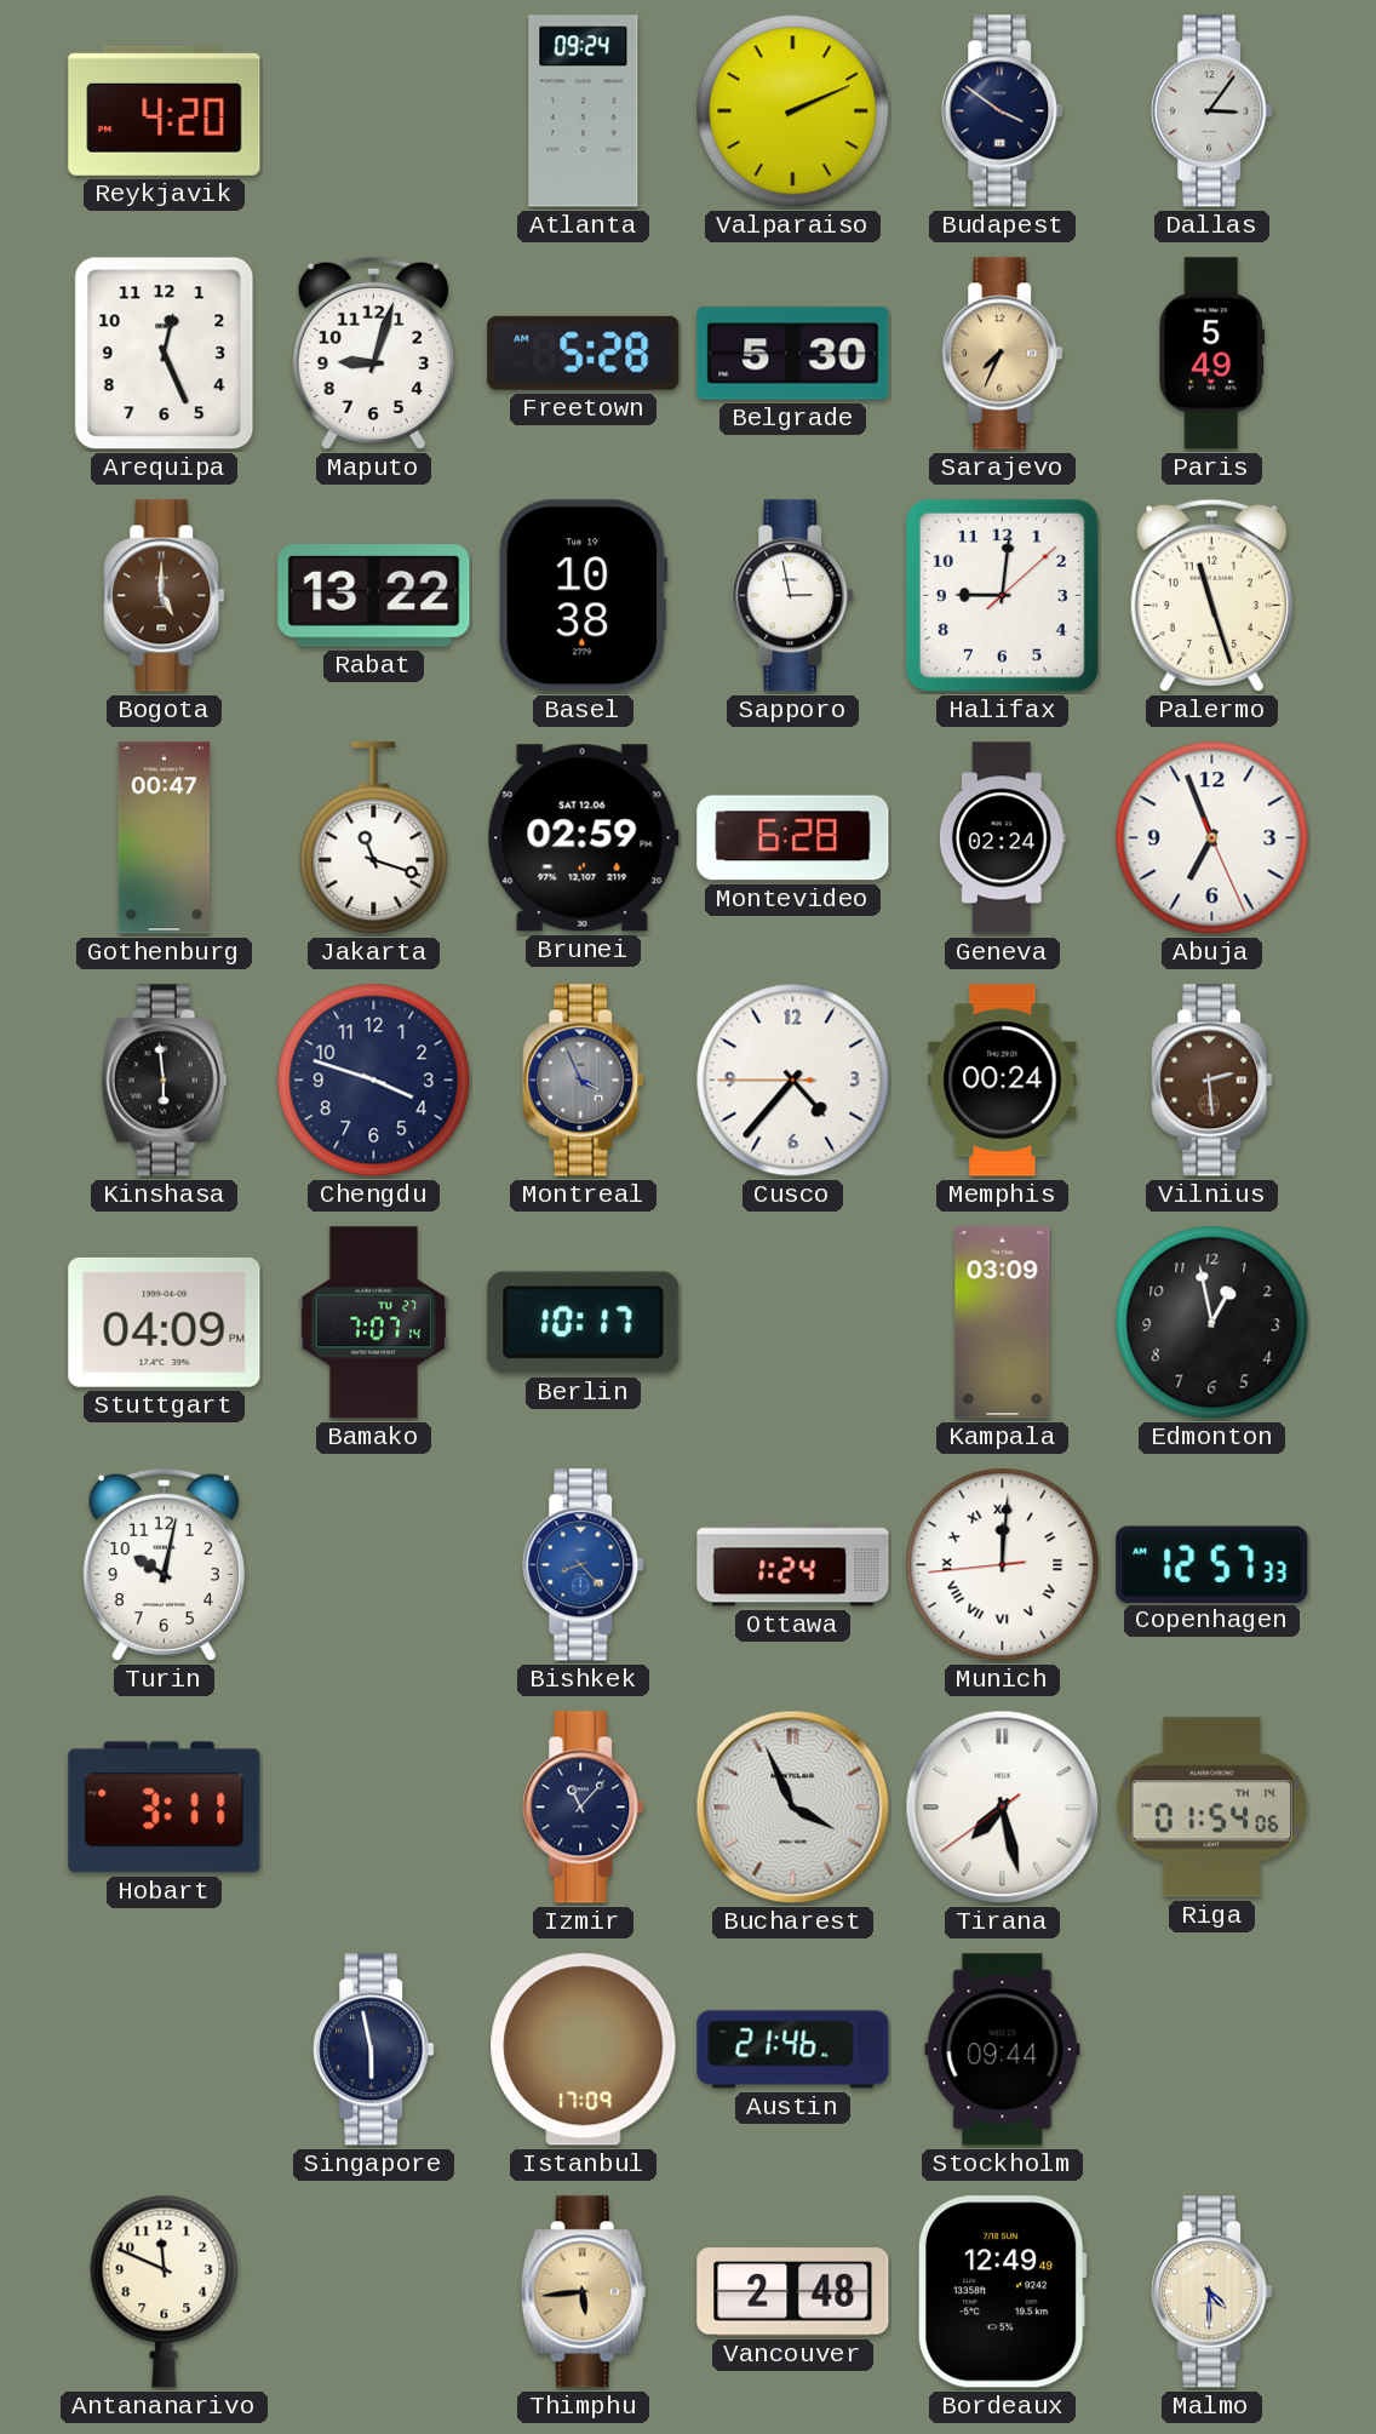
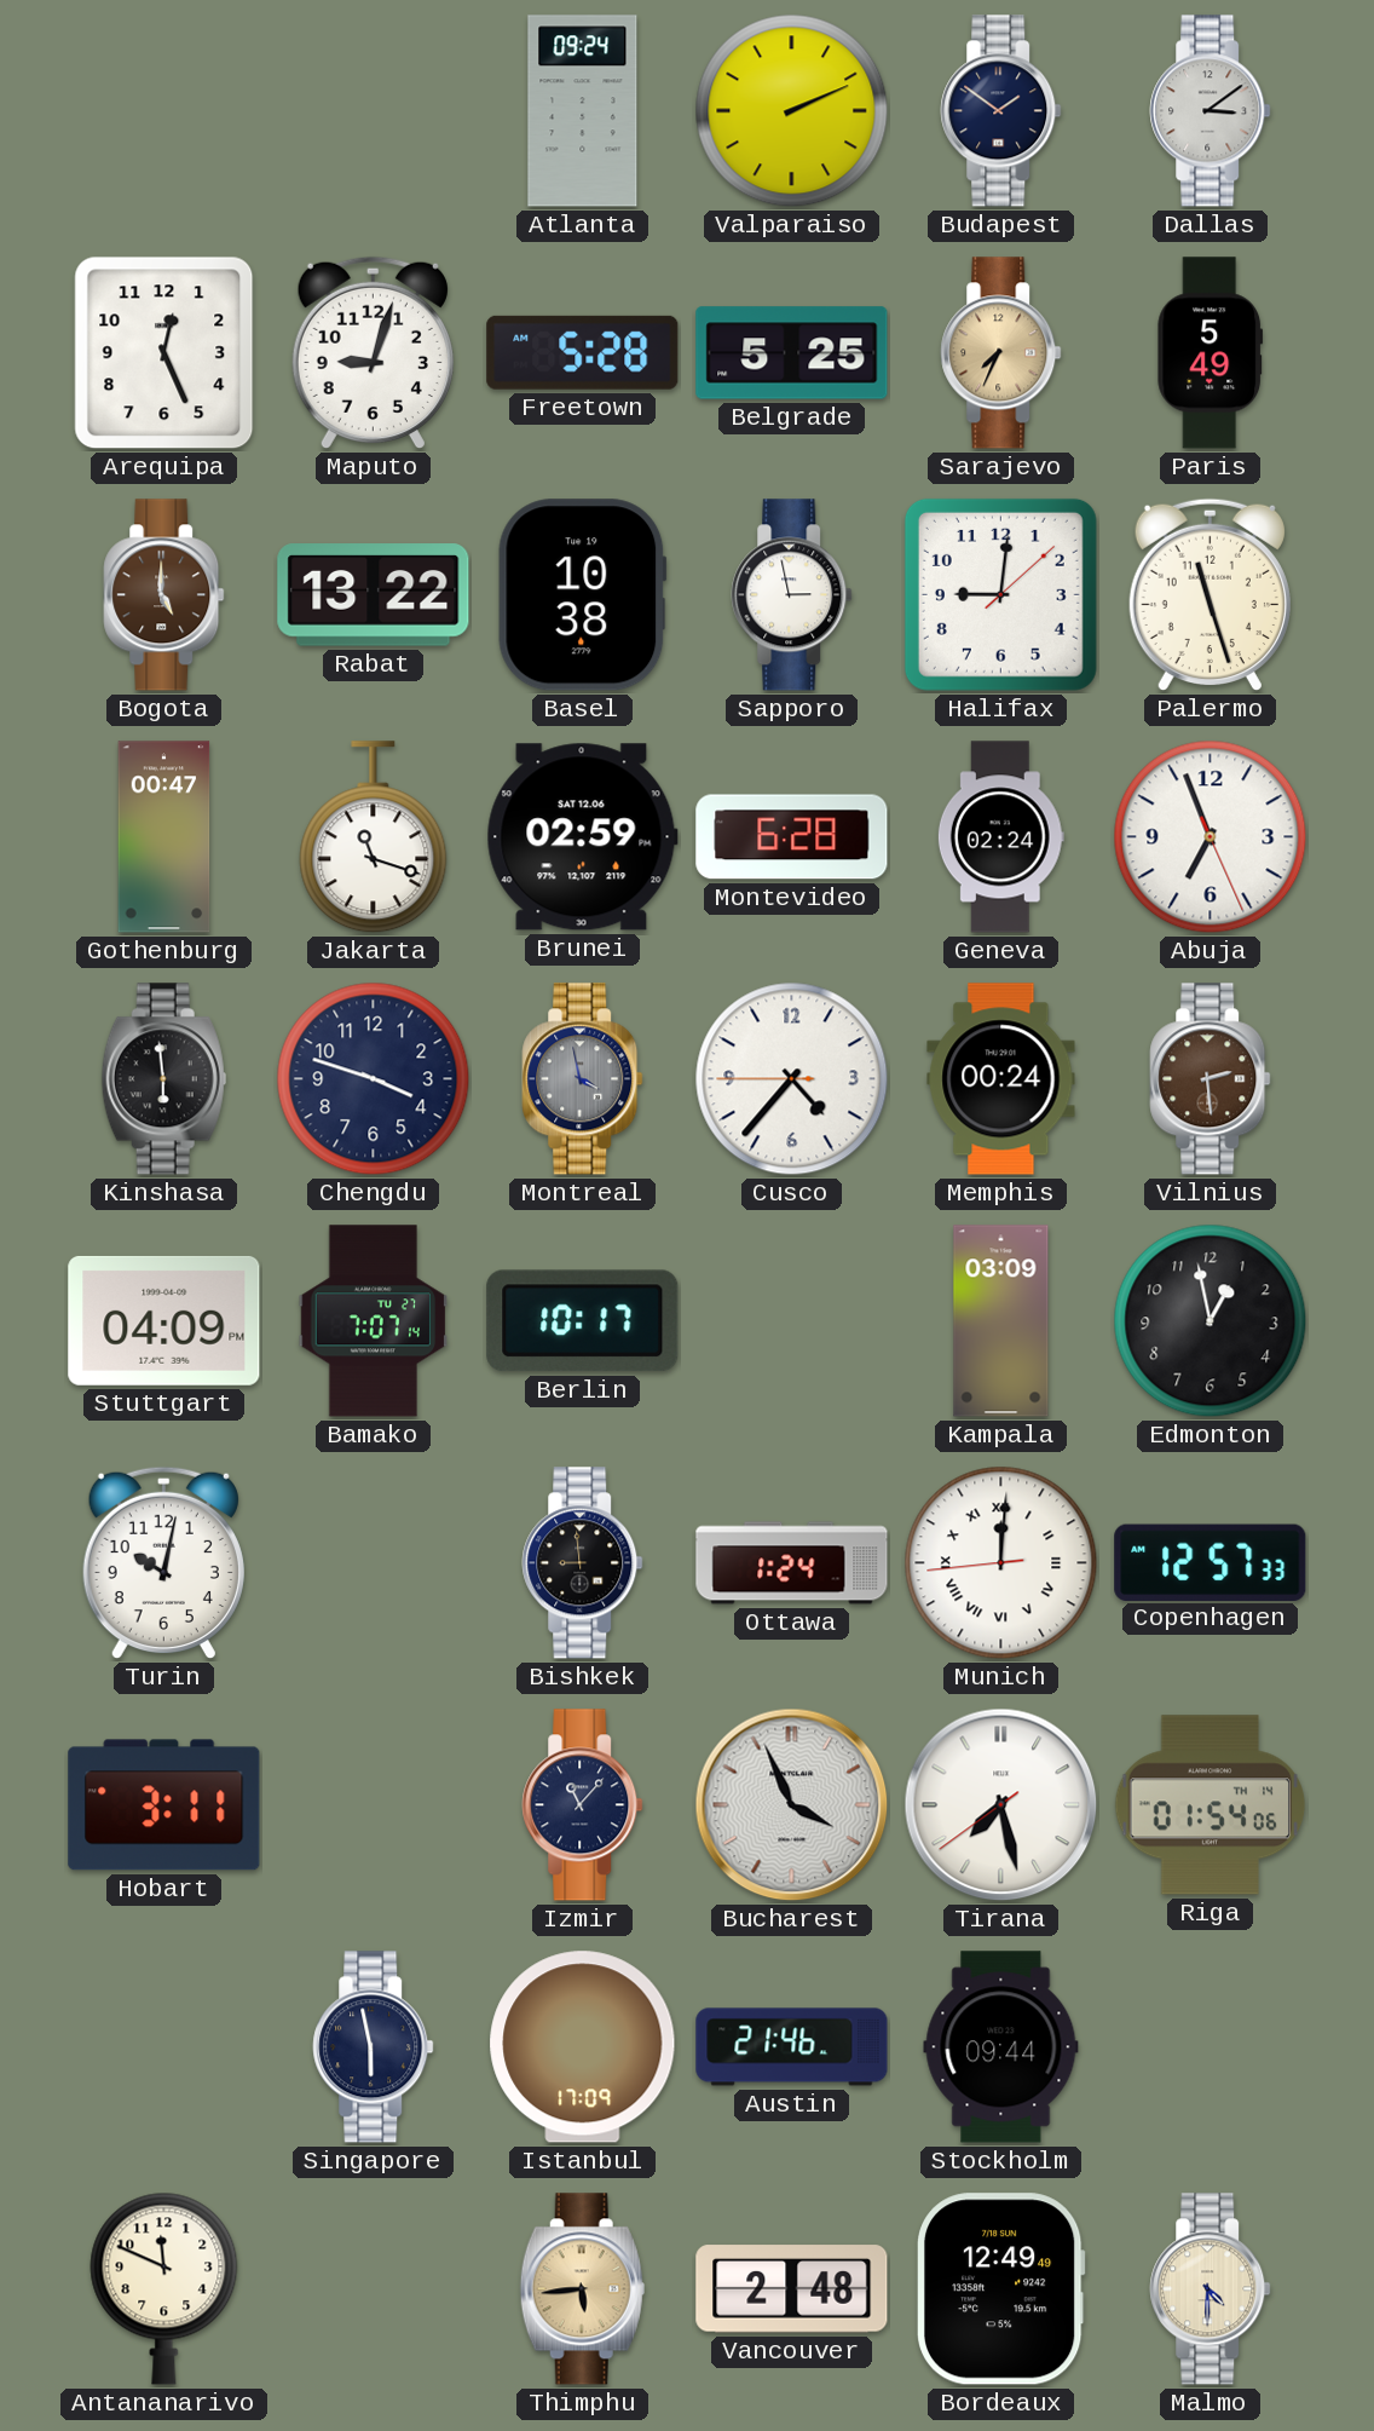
Reykjavik: 4:20 -> none (165, 110)
Budapest: 3:51 -> 1:51 (1001, 111)
Dallas: 3:06 -> 3:09 (1211, 111)
Belgrade: 5:30 -> 5:25 (792, 353)
Montreal: 3:56 -> 3:58 (583, 1079)
Bishkek: 8:23 -> 8:59 (583, 1563)
Bishkek dial: blue -> black (583, 1563)
